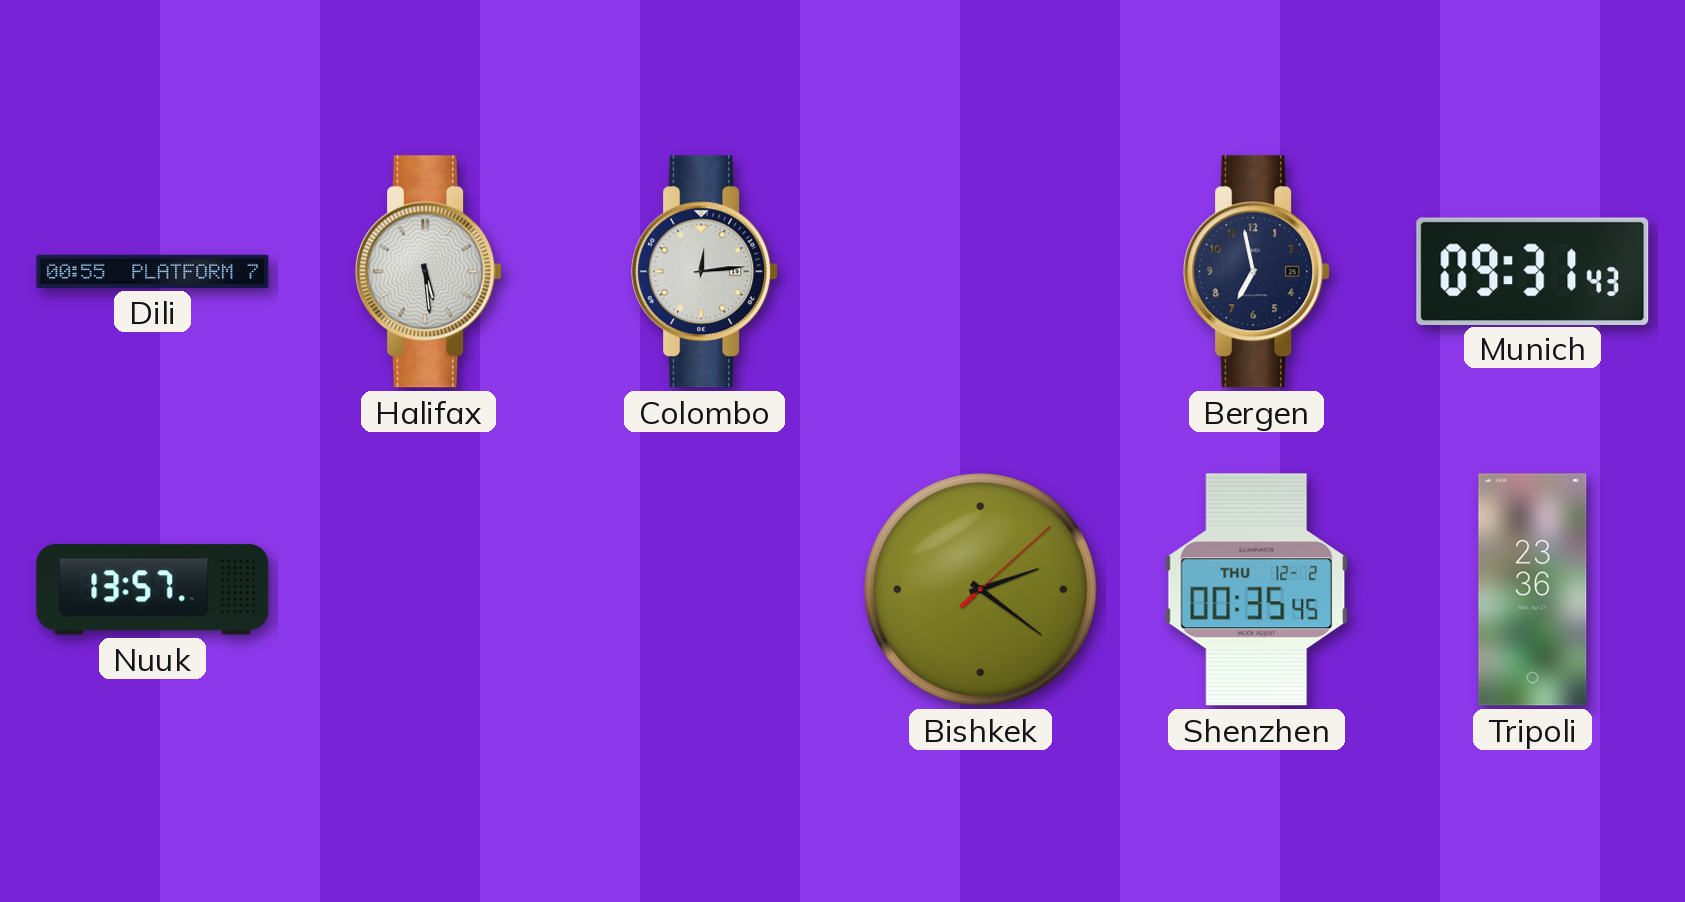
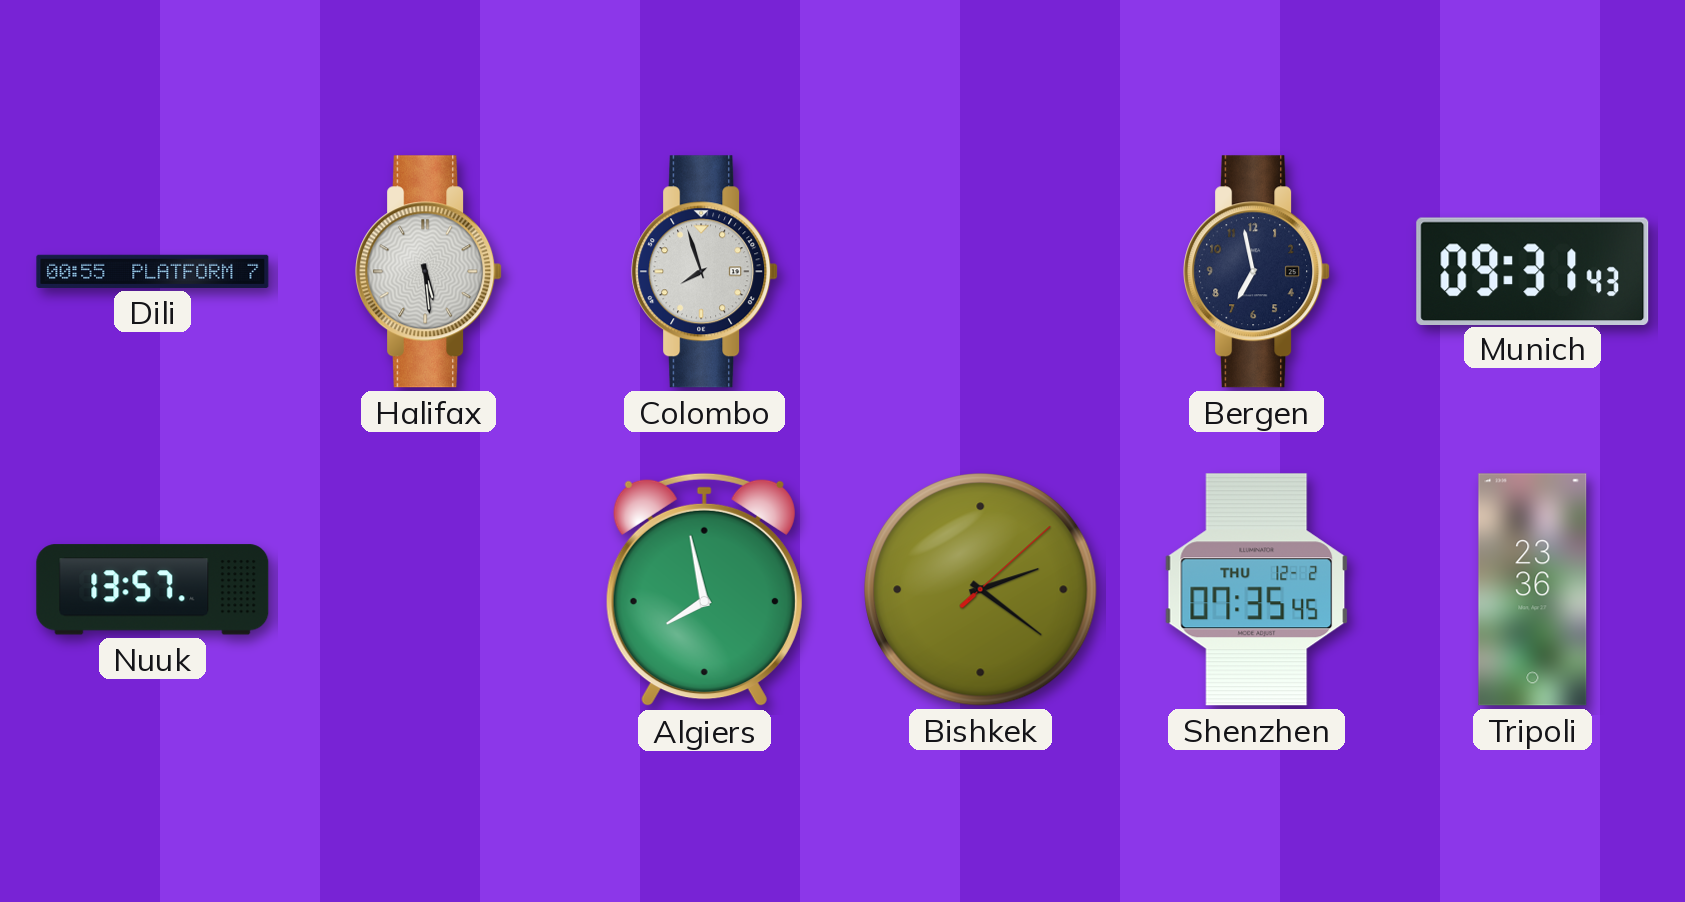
Colombo: 12:14 -> 7:57 (705, 272)
Algiers: none -> 7:58 (704, 590)
Shenzhen: 00:35 -> 07:35 (1257, 590)
